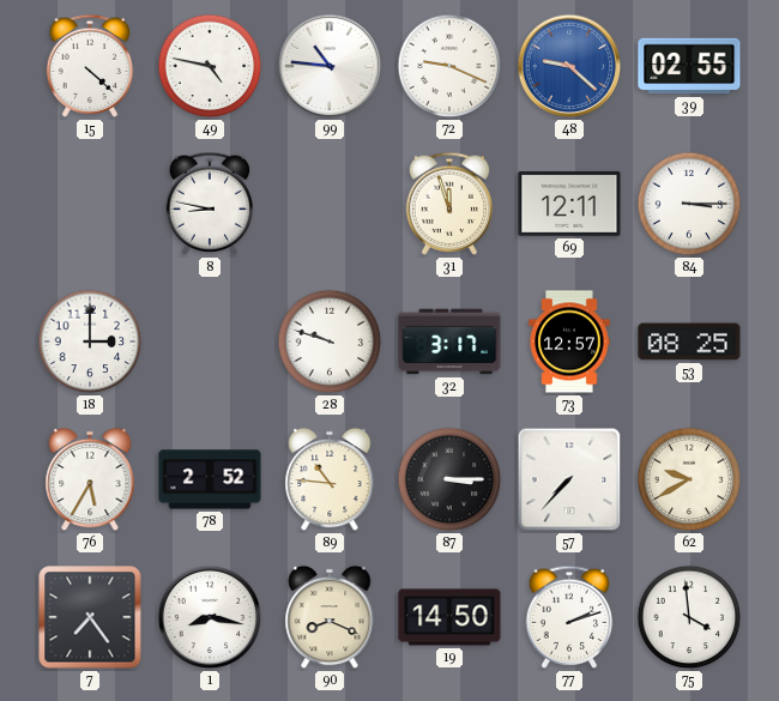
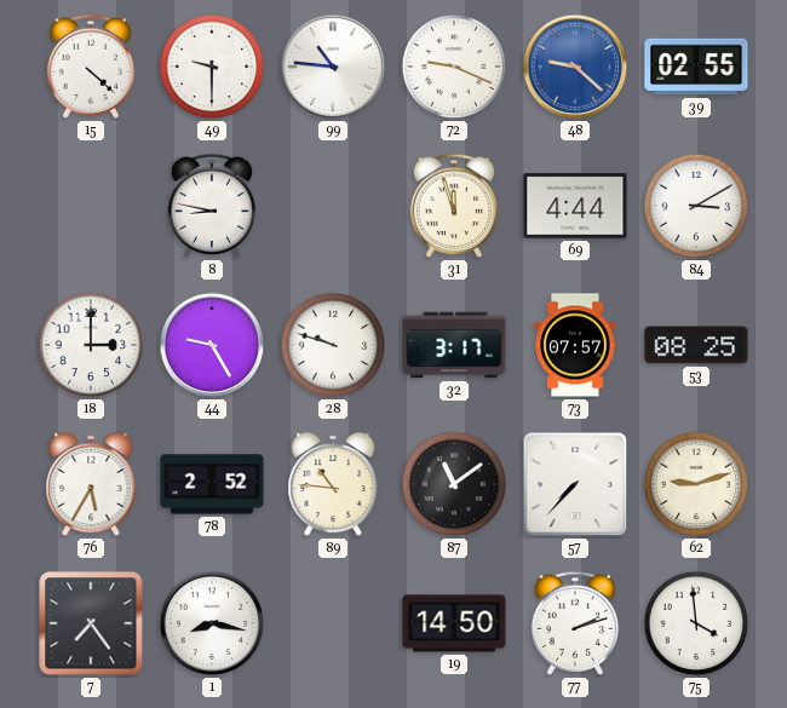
49: 4:47 -> 9:30 (212, 67)
69: 12:11 -> 4:44 (575, 206)
84: 3:15 -> 3:10 (696, 206)
44: none -> 9:25 (212, 345)
73: 12:57 -> 07:57 (575, 345)
87: 3:15 -> 11:09 (454, 484)
62: 9:40 -> 9:12 (696, 484)
90: 8:19 -> none (330, 617)
